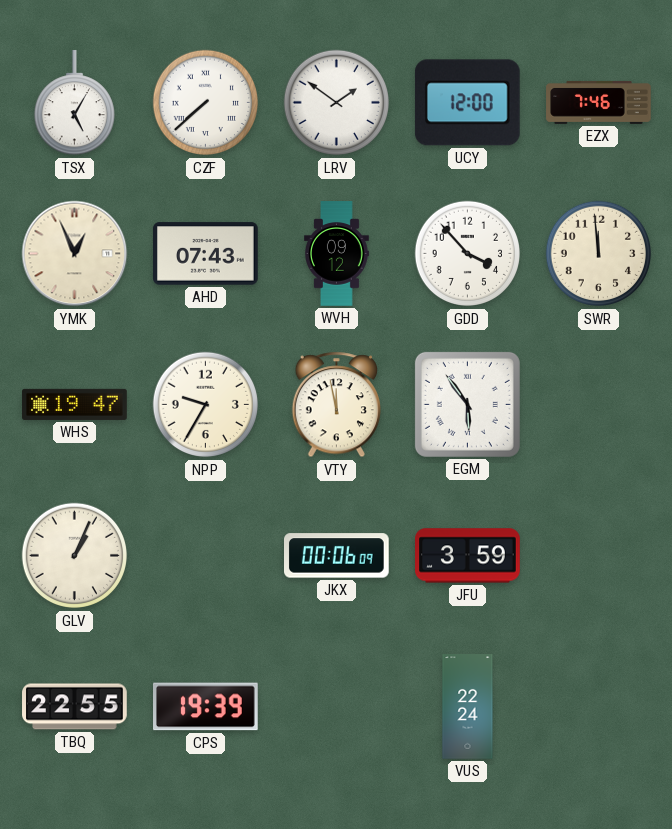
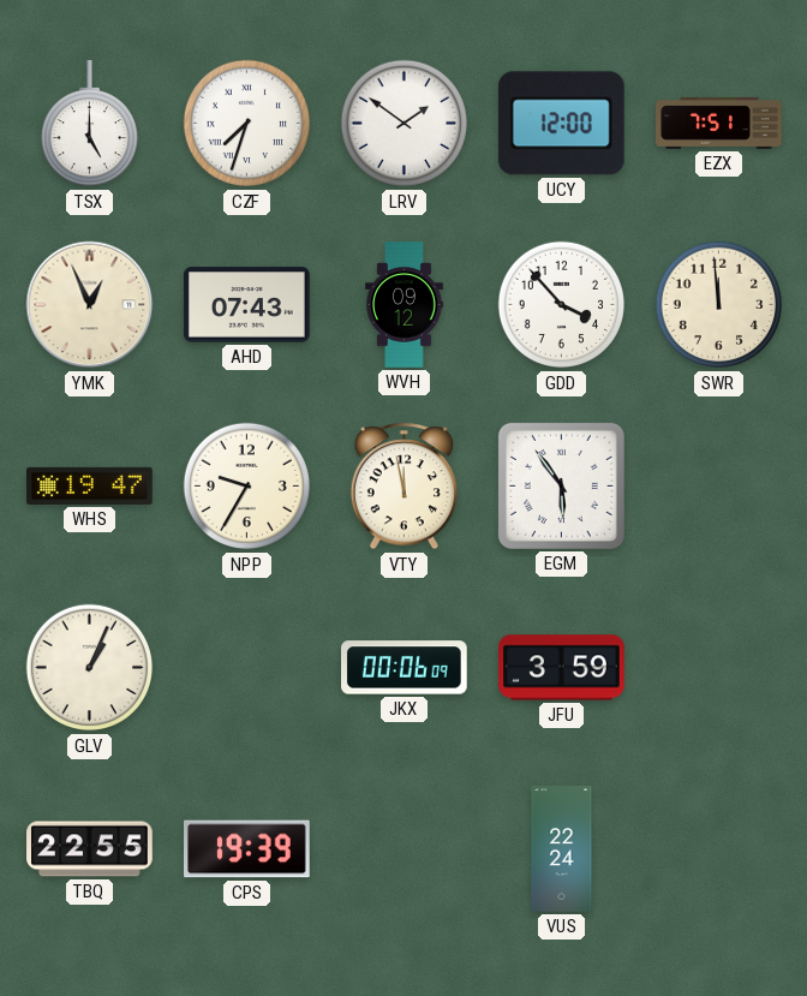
TSX: 5:05 -> 5:00 (89, 124)
CZF: 7:38 -> 7:33 (247, 124)
EZX: 7:46 -> 7:51 (719, 123)
